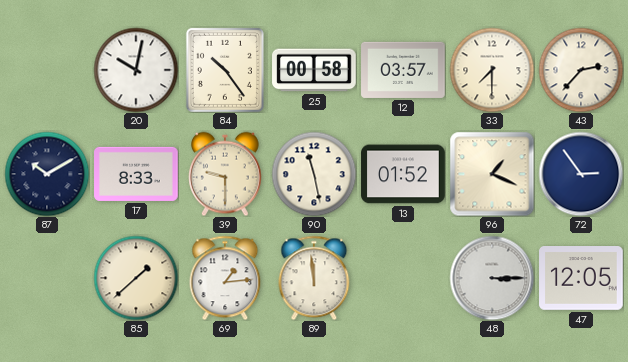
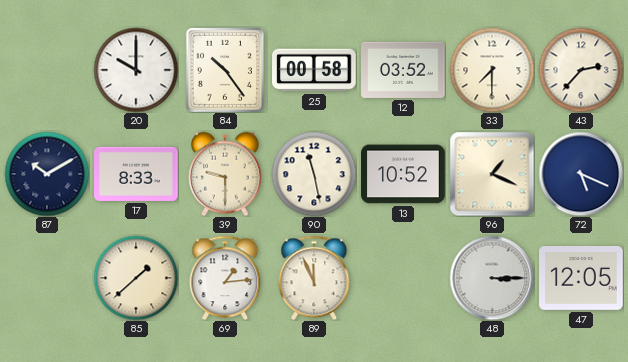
20: 10:02 -> 10:00 (136, 70)
12: 03:57 -> 03:52 (403, 70)
13: 01:52 -> 10:52 (403, 174)
72: 2:54 -> 5:19 (581, 174)
89: 11:59 -> 11:56 (314, 278)
